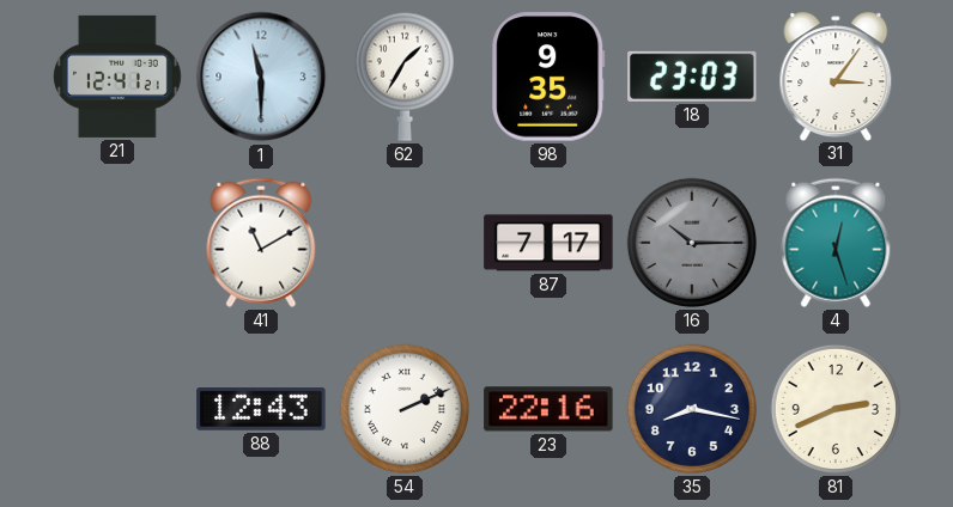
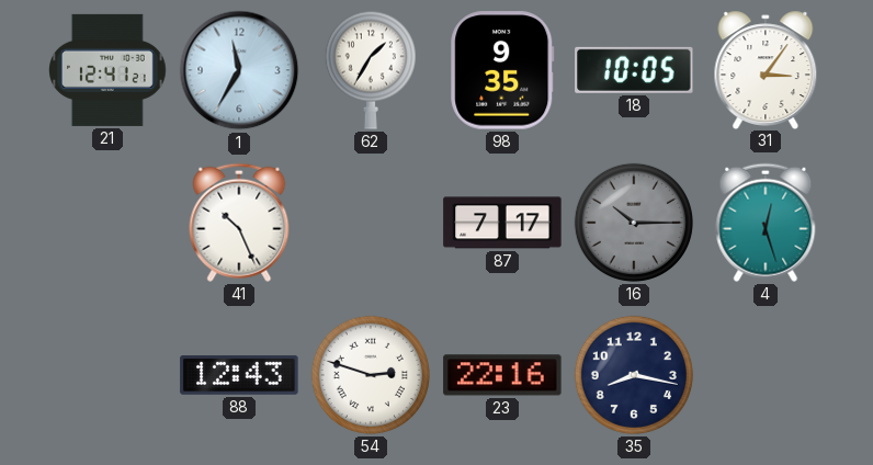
1: 11:30 -> 11:35 (239, 70)
18: 23:03 -> 10:05 (634, 70)
41: 11:10 -> 10:26 (239, 223)
54: 2:11 -> 2:48 (371, 375)
81: 2:41 -> none (836, 409)
